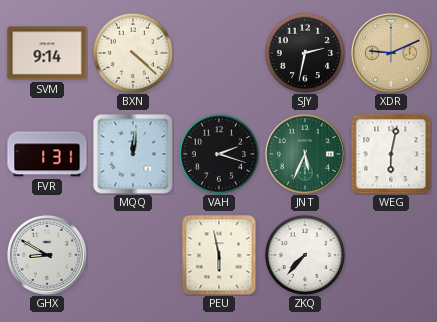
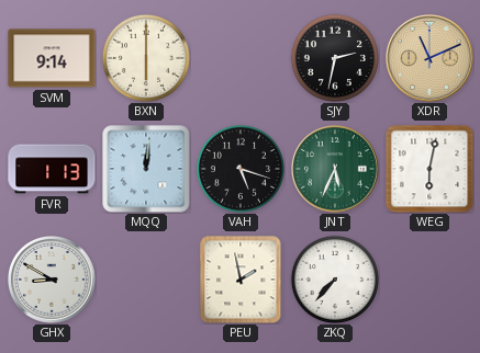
BXN: 4:22 -> 6:00 (146, 58)
XDR: 9:11 -> 11:11 (429, 58)
FVR: 1:31 -> 1:13 (52, 169)
VAH: 2:18 -> 5:18 (241, 169)
PEU: 5:58 -> 1:58 (241, 280)
